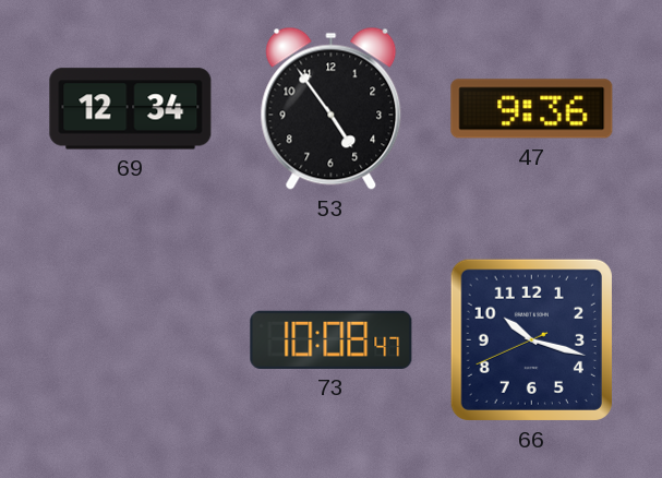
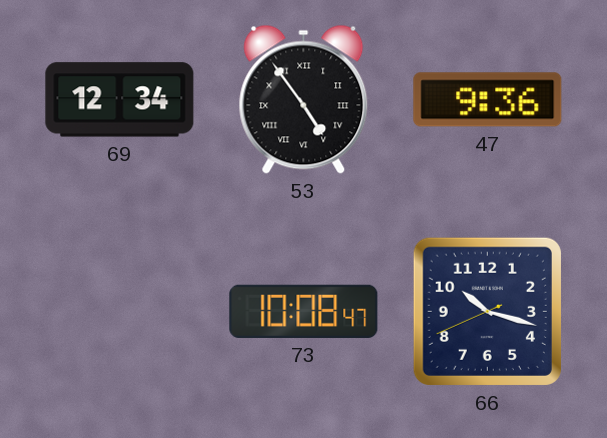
53 numerals: Arabic -> Roman (304, 99)
